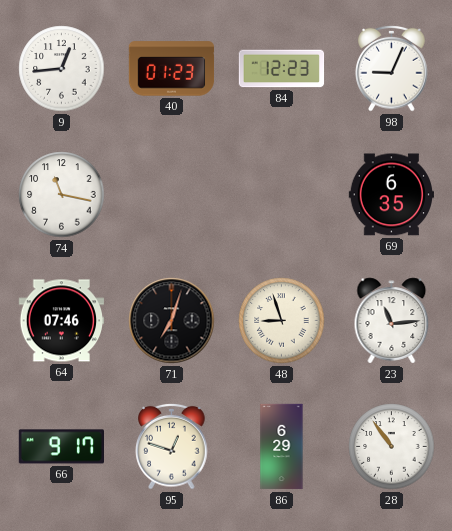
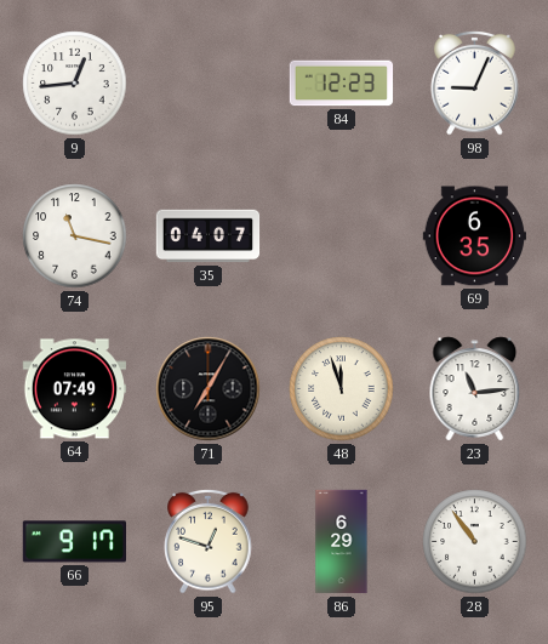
40: 01:23 -> none (172, 69)
35: none -> 04:07 (209, 236)
64: 07:46 -> 07:49 (74, 389)
71: 7:03 -> 7:05 (209, 389)
48: 8:57 -> 11:57 (342, 389)
